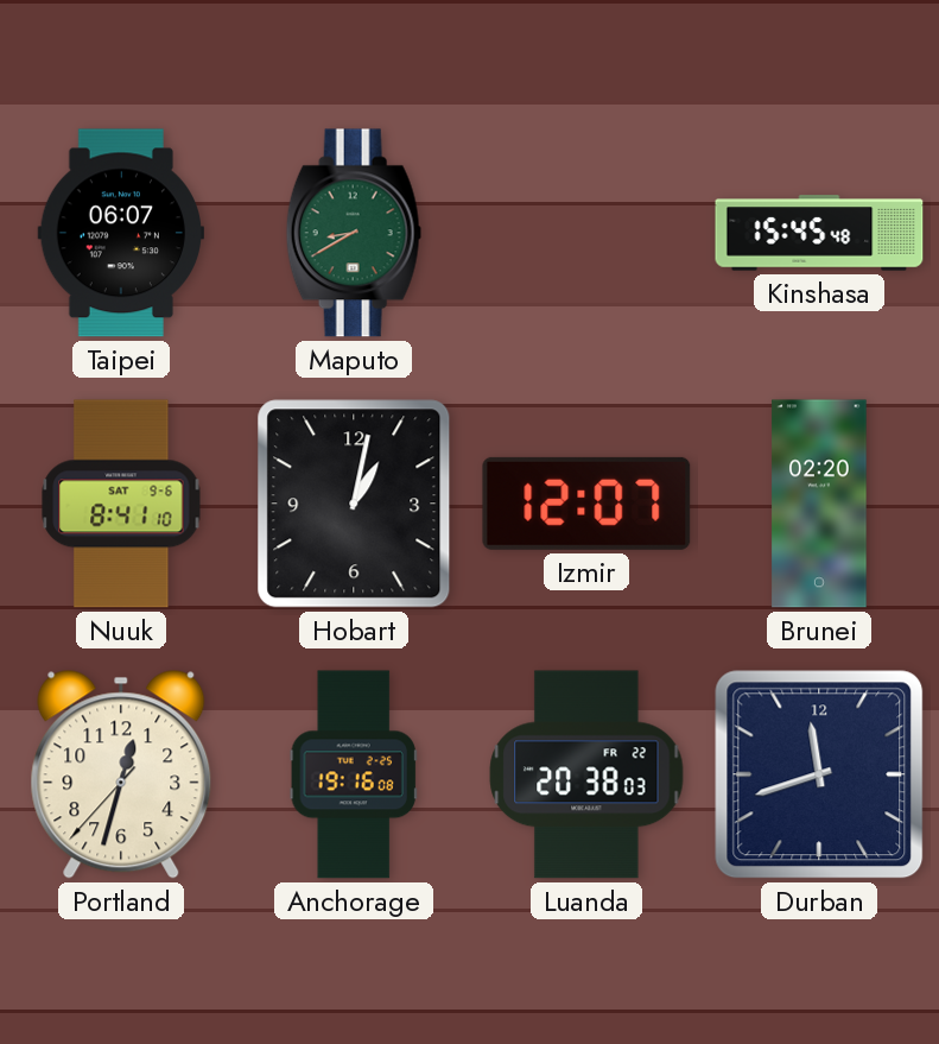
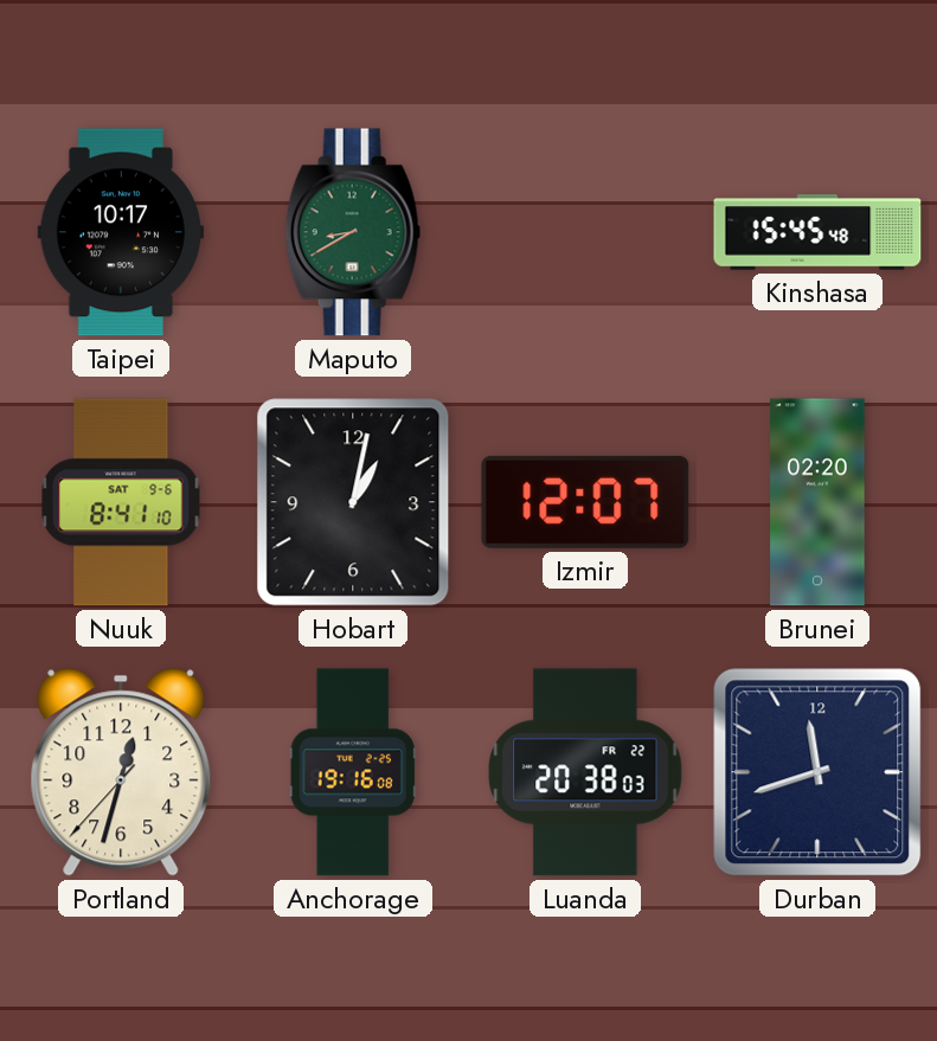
Taipei: 06:07 -> 10:17 (120, 232)
